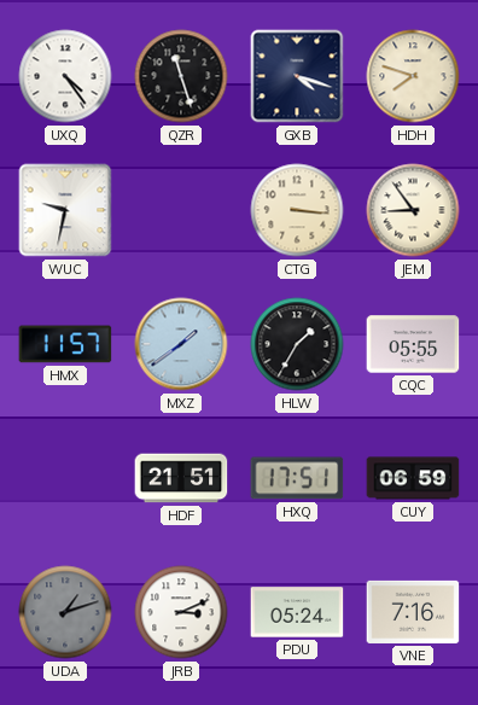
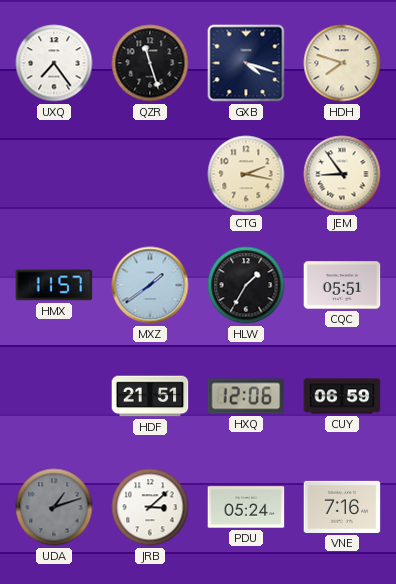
UXQ: 4:24 -> 7:24 (54, 63)
WUC: 9:32 -> none (65, 210)
CTG: 3:16 -> 2:17 (246, 174)
CQC: 05:55 -> 05:51 (342, 285)
HXQ: 17:51 -> 12:06 (246, 396)
JRB: 3:11 -> 3:08 (150, 507)
